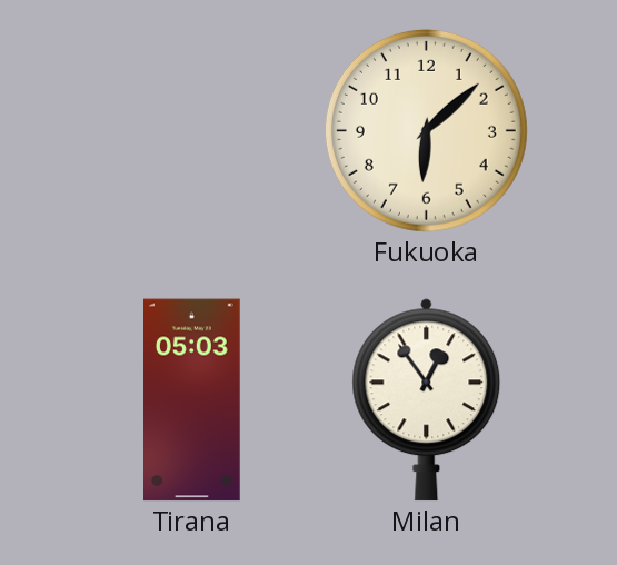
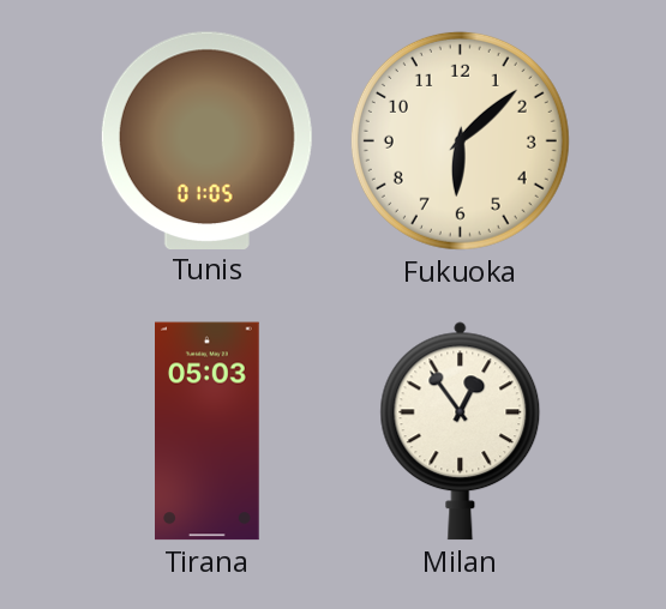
Tunis: none -> 01:05 (206, 140)
